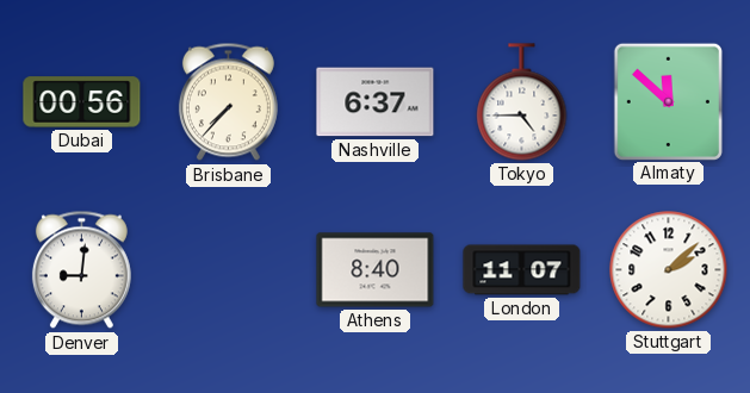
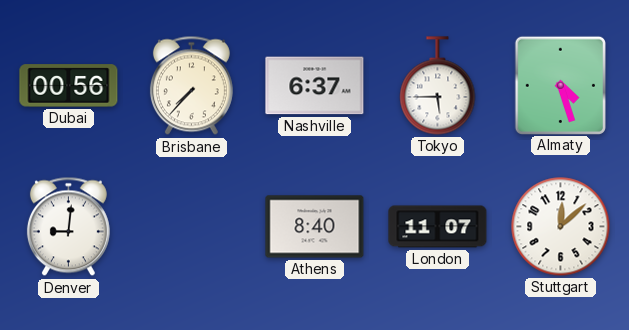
Tokyo: 4:45 -> 5:45 (438, 86)
Almaty: 11:52 -> 4:27 (560, 85)
Stuttgart: 2:08 -> 12:08 (561, 227)
